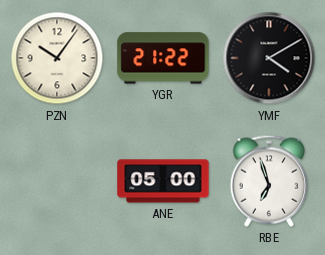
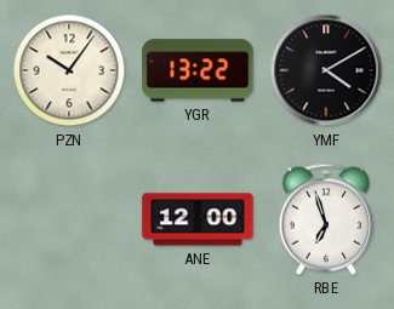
YGR: 21:22 -> 13:22 (198, 70)
ANE: 05:00 -> 12:00 (198, 219)
